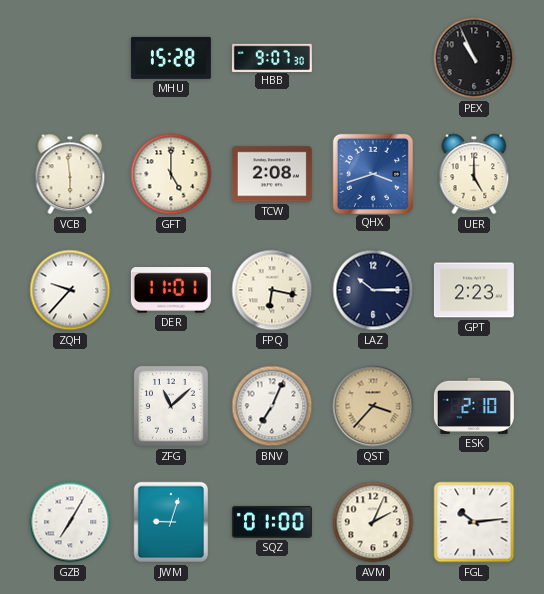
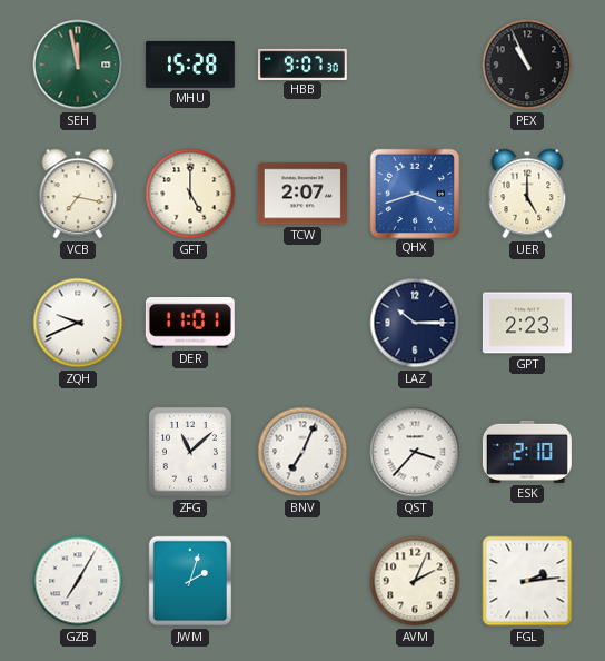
SEH: none -> 11:58 (78, 65)
VCB: 5:59 -> 7:17 (78, 194)
TCW: 2:08 -> 2:07 (302, 194)
ZQH: 9:37 -> 9:41 (78, 323)
FPQ: 6:17 -> none (272, 290)
QST dial: champagne -> white (415, 452)
JWM: 9:03 -> 2:03 (189, 581)
SQZ: 01:00 -> none (272, 522)
FGL: 10:14 -> 2:14 (527, 581)
